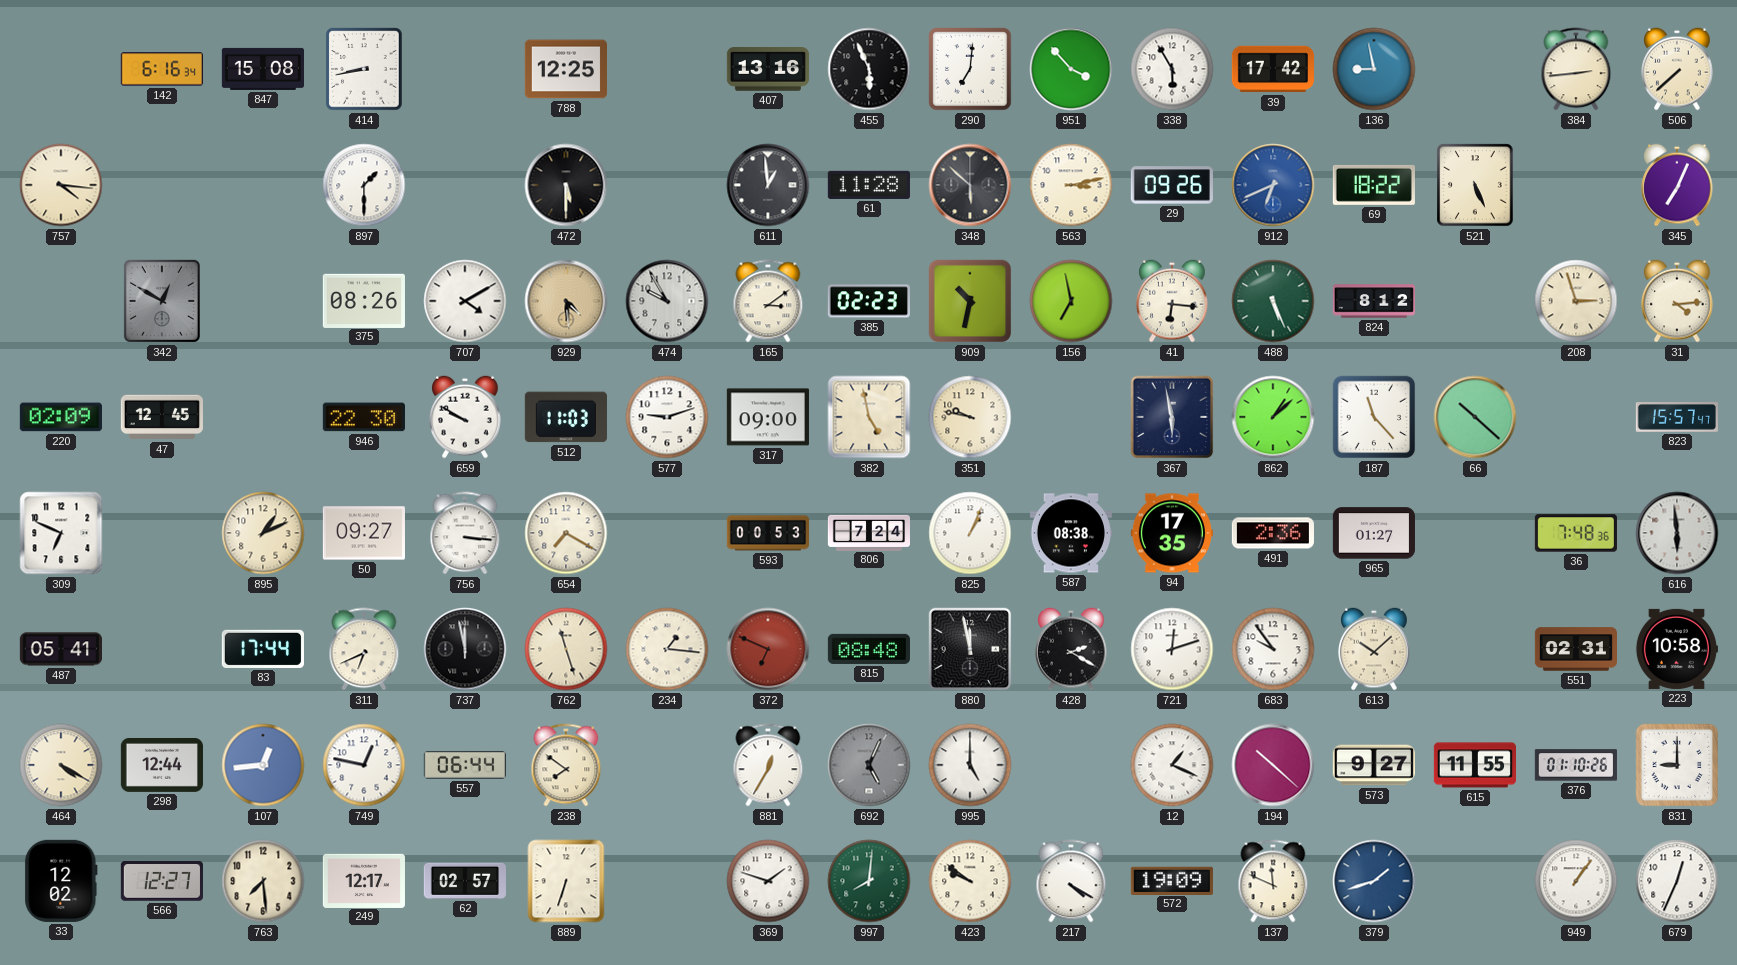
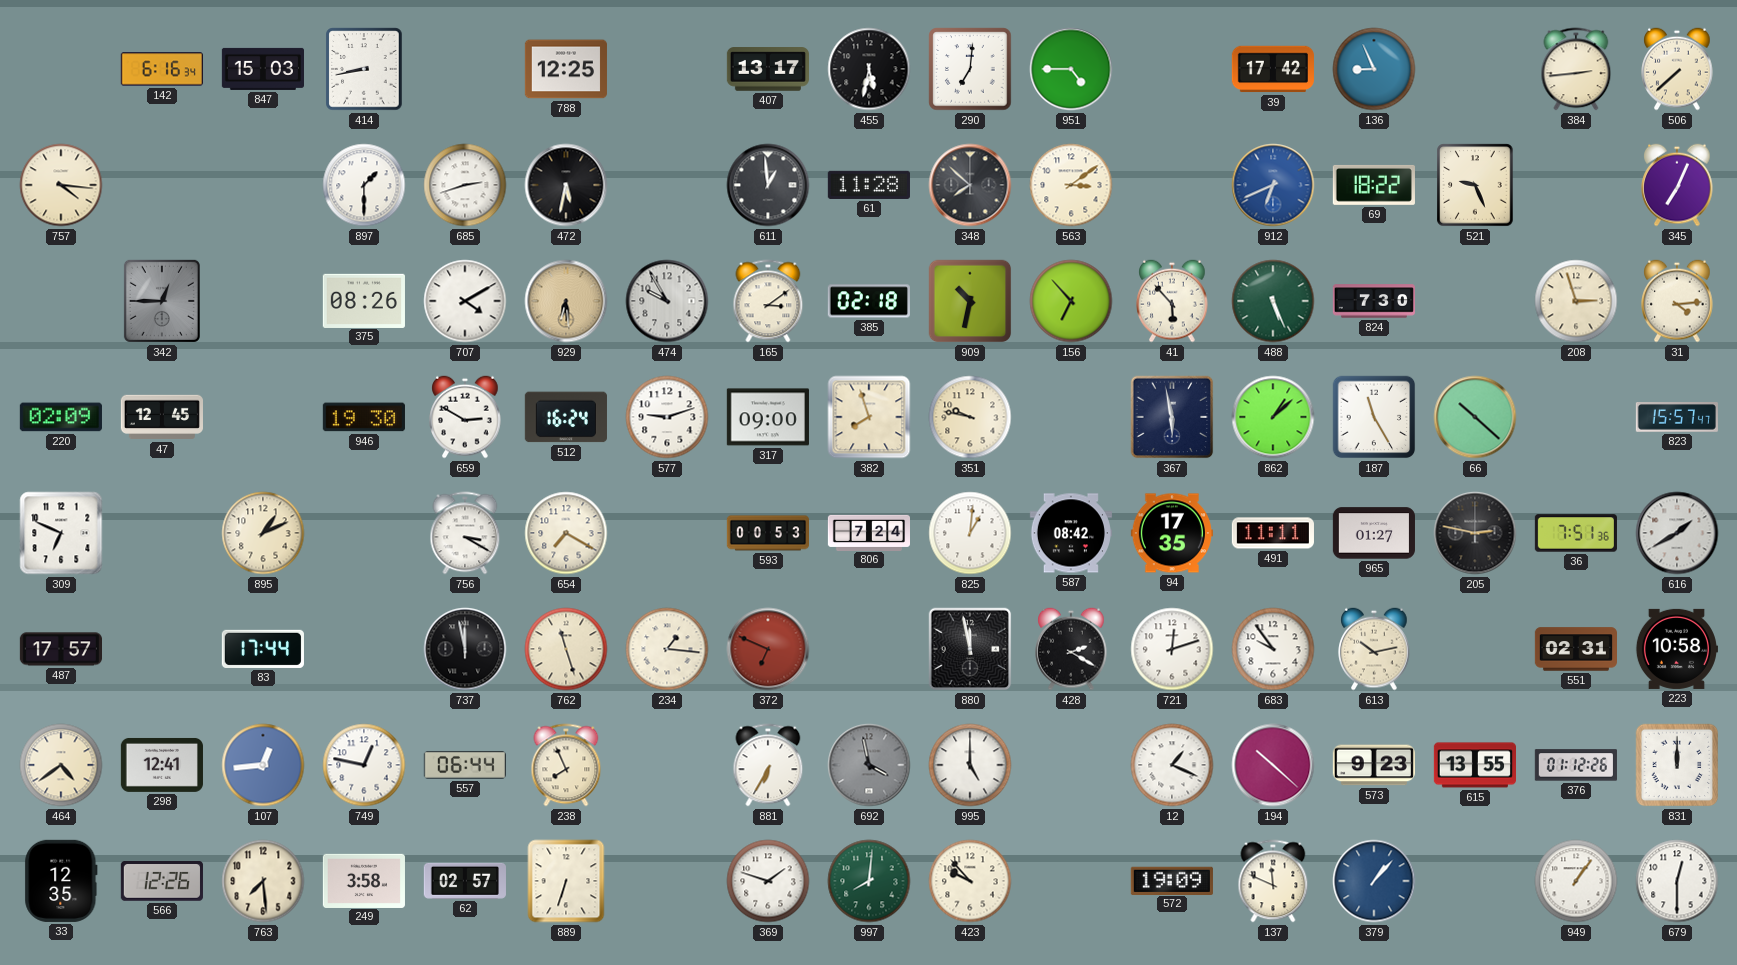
847: 15:08 -> 15:03 (262, 69)
407: 13:16 -> 13:17 (768, 69)
455: 5:56 -> 5:32 (869, 69)
951: 3:53 -> 4:45 (1071, 69)
338: 5:55 -> none (1172, 69)
136: 8:58 -> 8:56 (1374, 69)
685: none -> 2:42 (465, 185)
472: 5:30 -> 5:32 (566, 185)
348: 5:52 -> 7:52 (970, 185)
563: 3:13 -> 3:09 (1071, 185)
29: 09:26 -> none (1172, 185)
521: 5:26 -> 9:26 (1475, 185)
342: 12:50 -> 12:45 (162, 301)
929: 4:29 -> 6:29 (566, 301)
385: 02:23 -> 02:18 (869, 301)
156: 6:58 -> 6:53 (1071, 301)
41: 6:16 -> 5:53 (1172, 301)
824: 8:12 -> 7:30 (1373, 301)
946: 22:30 -> 19:30 (364, 417)
659: 9:50 -> 2:50 (465, 417)
512: 11:03 -> 16:24 (566, 417)
382: 4:58 -> 7:57 (869, 417)
187: 11:23 -> 11:25 (1374, 417)
50: 09:27 -> none (364, 533)
756: 3:16 -> 3:20 (465, 533)
825: 1:04 -> 1:01 (970, 533)
587: 08:38 -> 08:42 (1071, 533)
491: 2:36 -> 11:11 (1273, 533)
205: none -> 2:47 (1475, 533)
36: 7:48 -> 7:51 (1576, 533)
616: 5:59 -> 1:40 (1677, 533)
487: 05:41 -> 17:57 (60, 649)
311: 6:41 -> none (364, 649)
815: 08:48 -> none (869, 649)
613: 10:08 -> 10:13 (1374, 649)
464: 4:20 -> 4:39 (61, 765)
298: 12:44 -> 12:41 (161, 765)
238: 7:51 -> 7:56 (566, 765)
881: 12:35 -> 6:35 (768, 765)
692: 5:04 -> 3:58 (869, 765)
573: 9:27 -> 9:23 (1374, 765)
615: 11:55 -> 13:55 (1474, 765)
376: 01:10 -> 01:12 (1576, 765)
831: 9:00 -> 12:00 (1677, 765)
33: 12:02 -> 12:35 (61, 881)
566: 12:27 -> 12:26 (162, 882)
249: 12:17 -> 3:58 (364, 880)
423: 9:51 -> 9:53 (970, 881)
217: 4:20 -> none (1071, 881)
379: 1:42 -> 1:07 (1374, 881)
679: 12:34 -> 12:30 (1677, 881)
